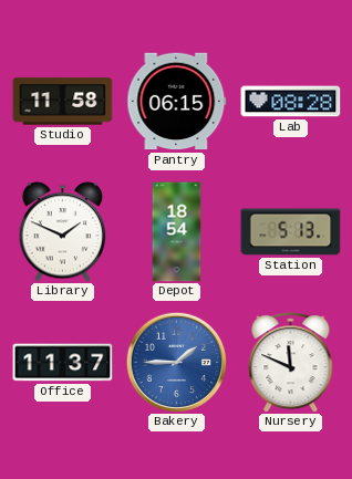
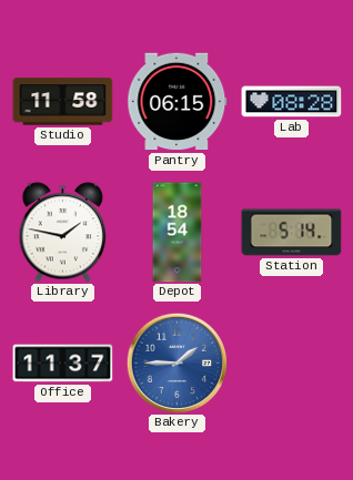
Library: 1:49 -> 1:47 (63, 233)
Station: 5:13 -> 5:14 (292, 233)
Nursery: 11:49 -> none (291, 363)
